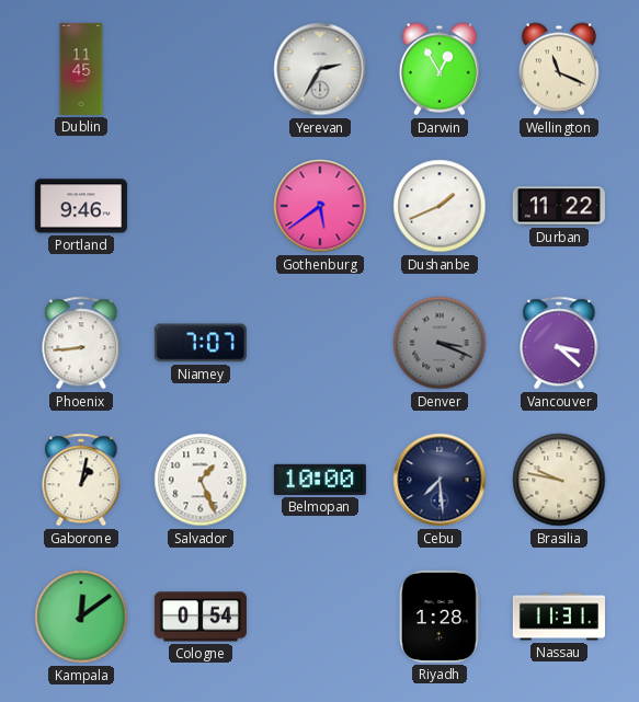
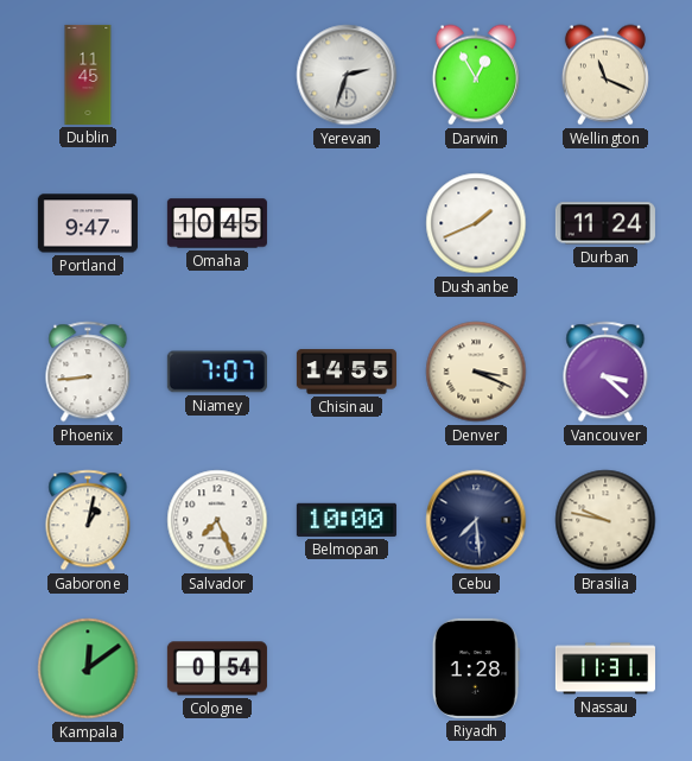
Yerevan: 2:35 -> 2:33 (347, 75)
Portland: 9:46 -> 9:47 (88, 223)
Omaha: none -> 10:45 (217, 223)
Gothenburg: 5:39 -> none (320, 206)
Durban: 11:22 -> 11:24 (605, 223)
Chisinau: none -> 14:55 (347, 372)
Denver dial: grey -> cream (476, 372)
Salvador: 1:26 -> 7:26 (217, 520)
